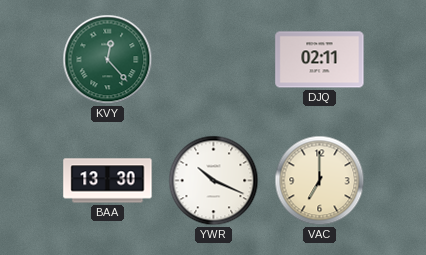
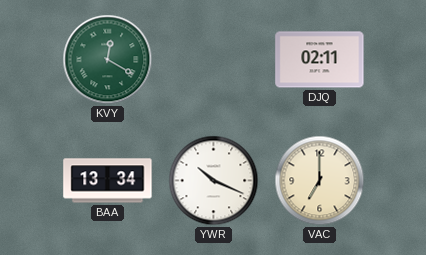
KVY: 12:23 -> 12:20 (108, 60)
BAA: 13:30 -> 13:34 (108, 181)
